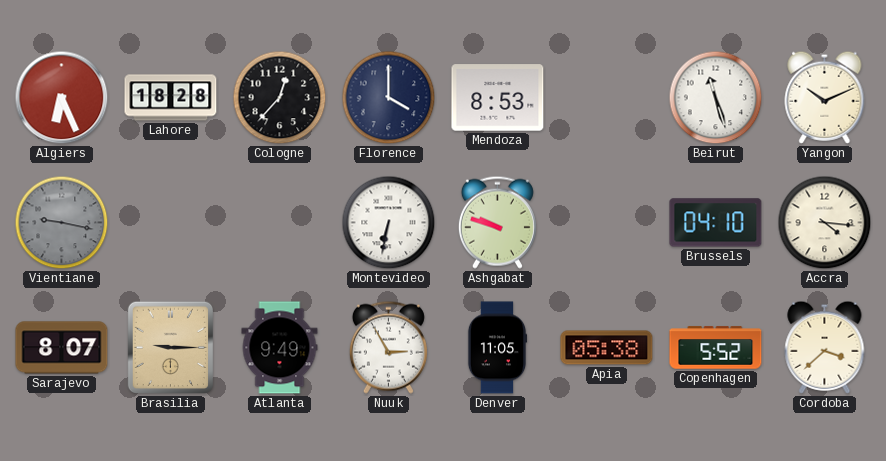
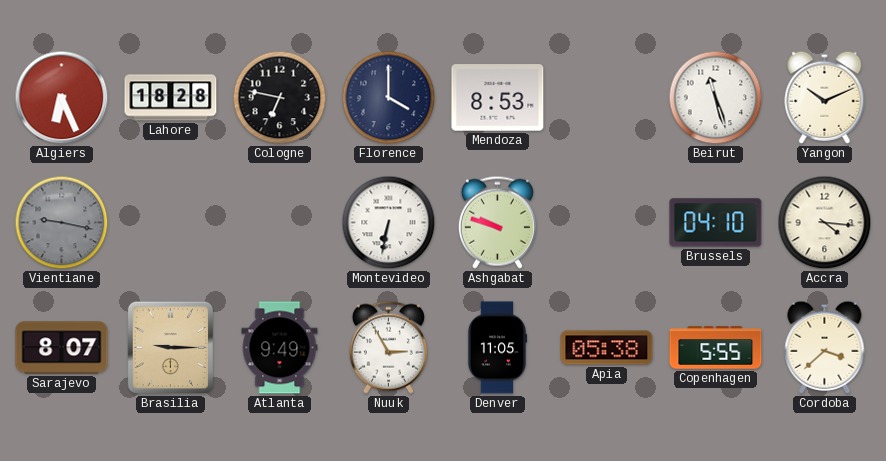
Cologne: 12:37 -> 6:47 (280, 98)
Copenhagen: 5:52 -> 5:55 (716, 348)
